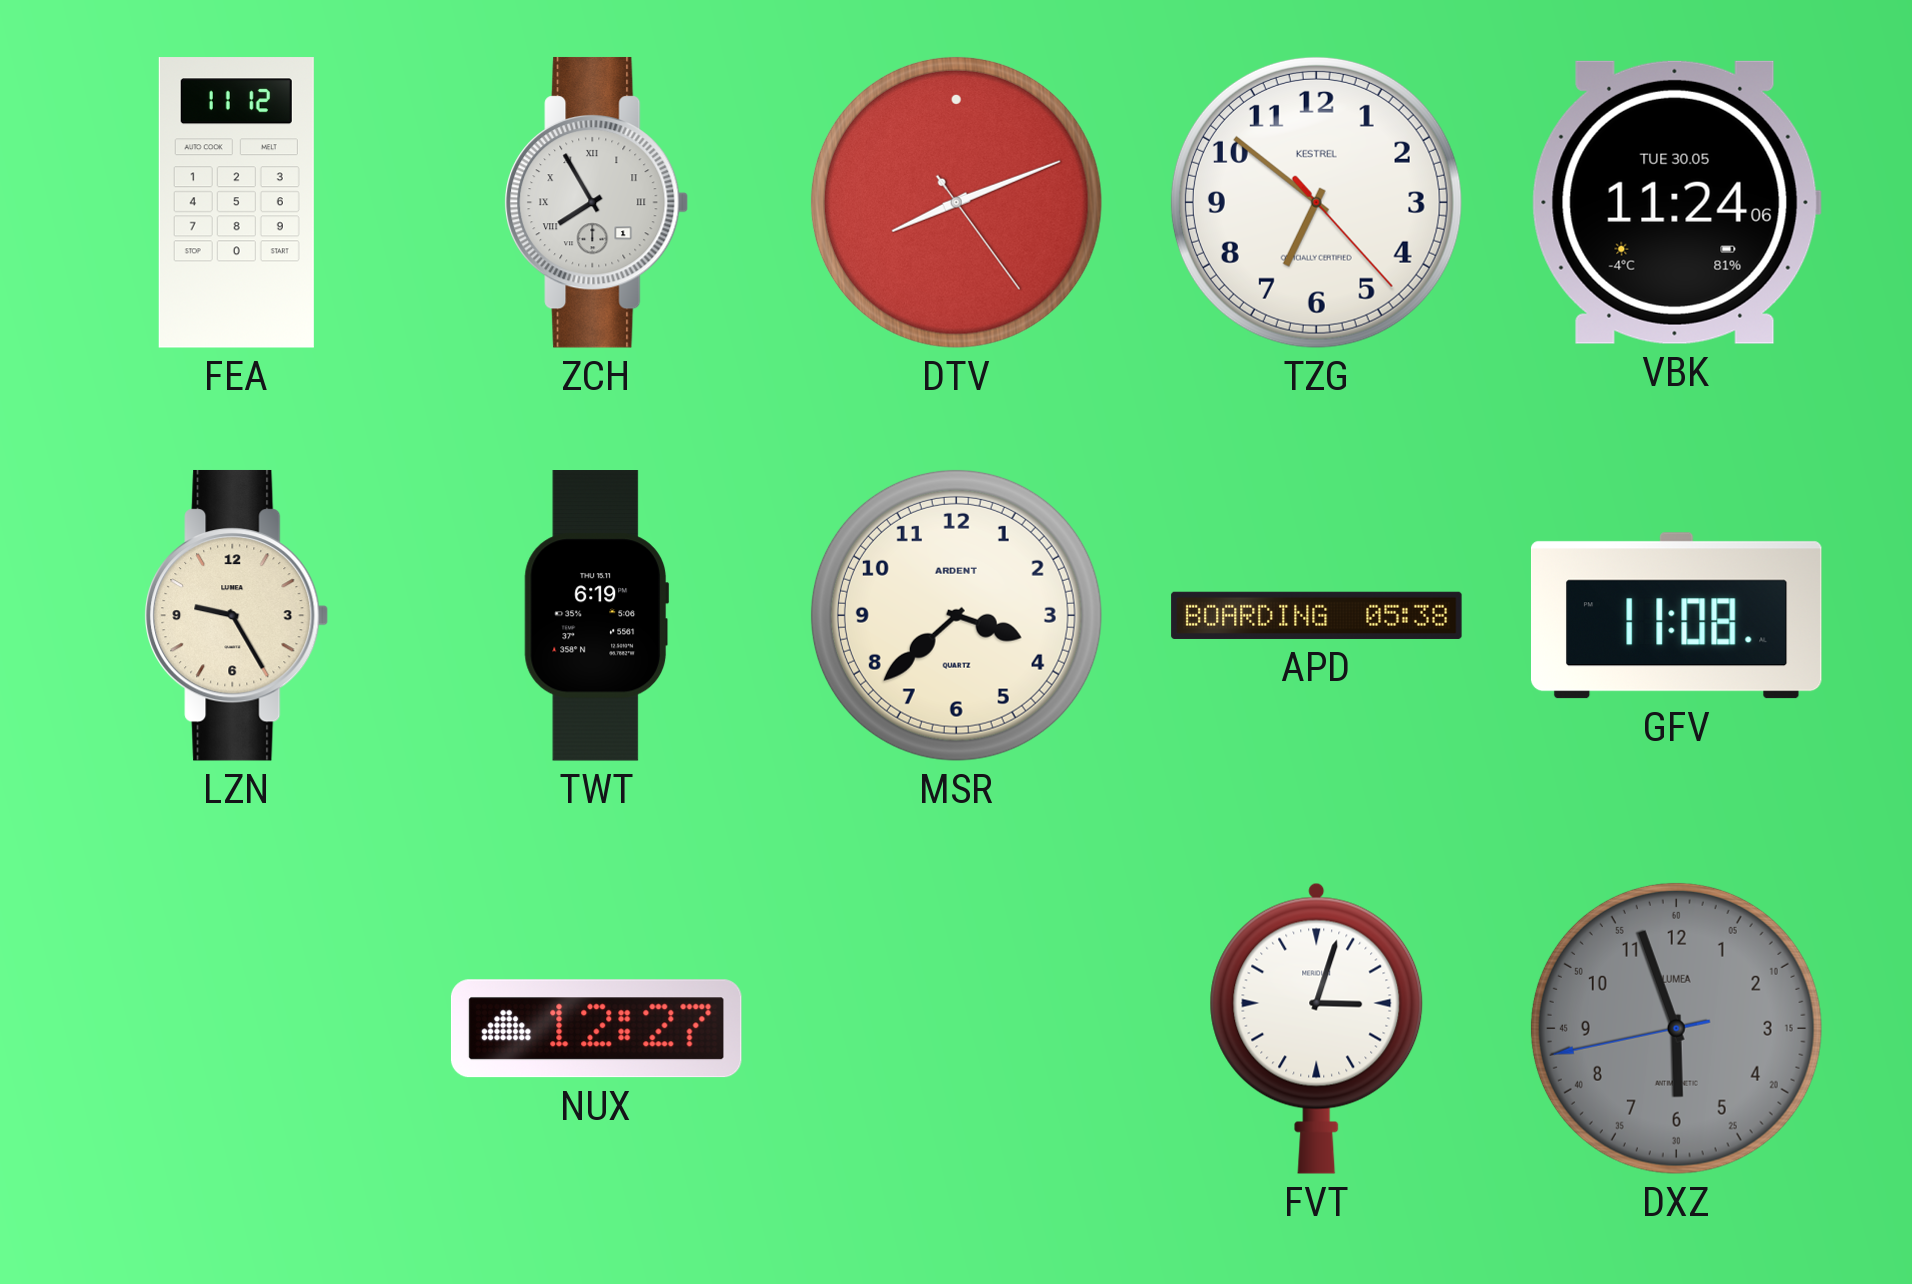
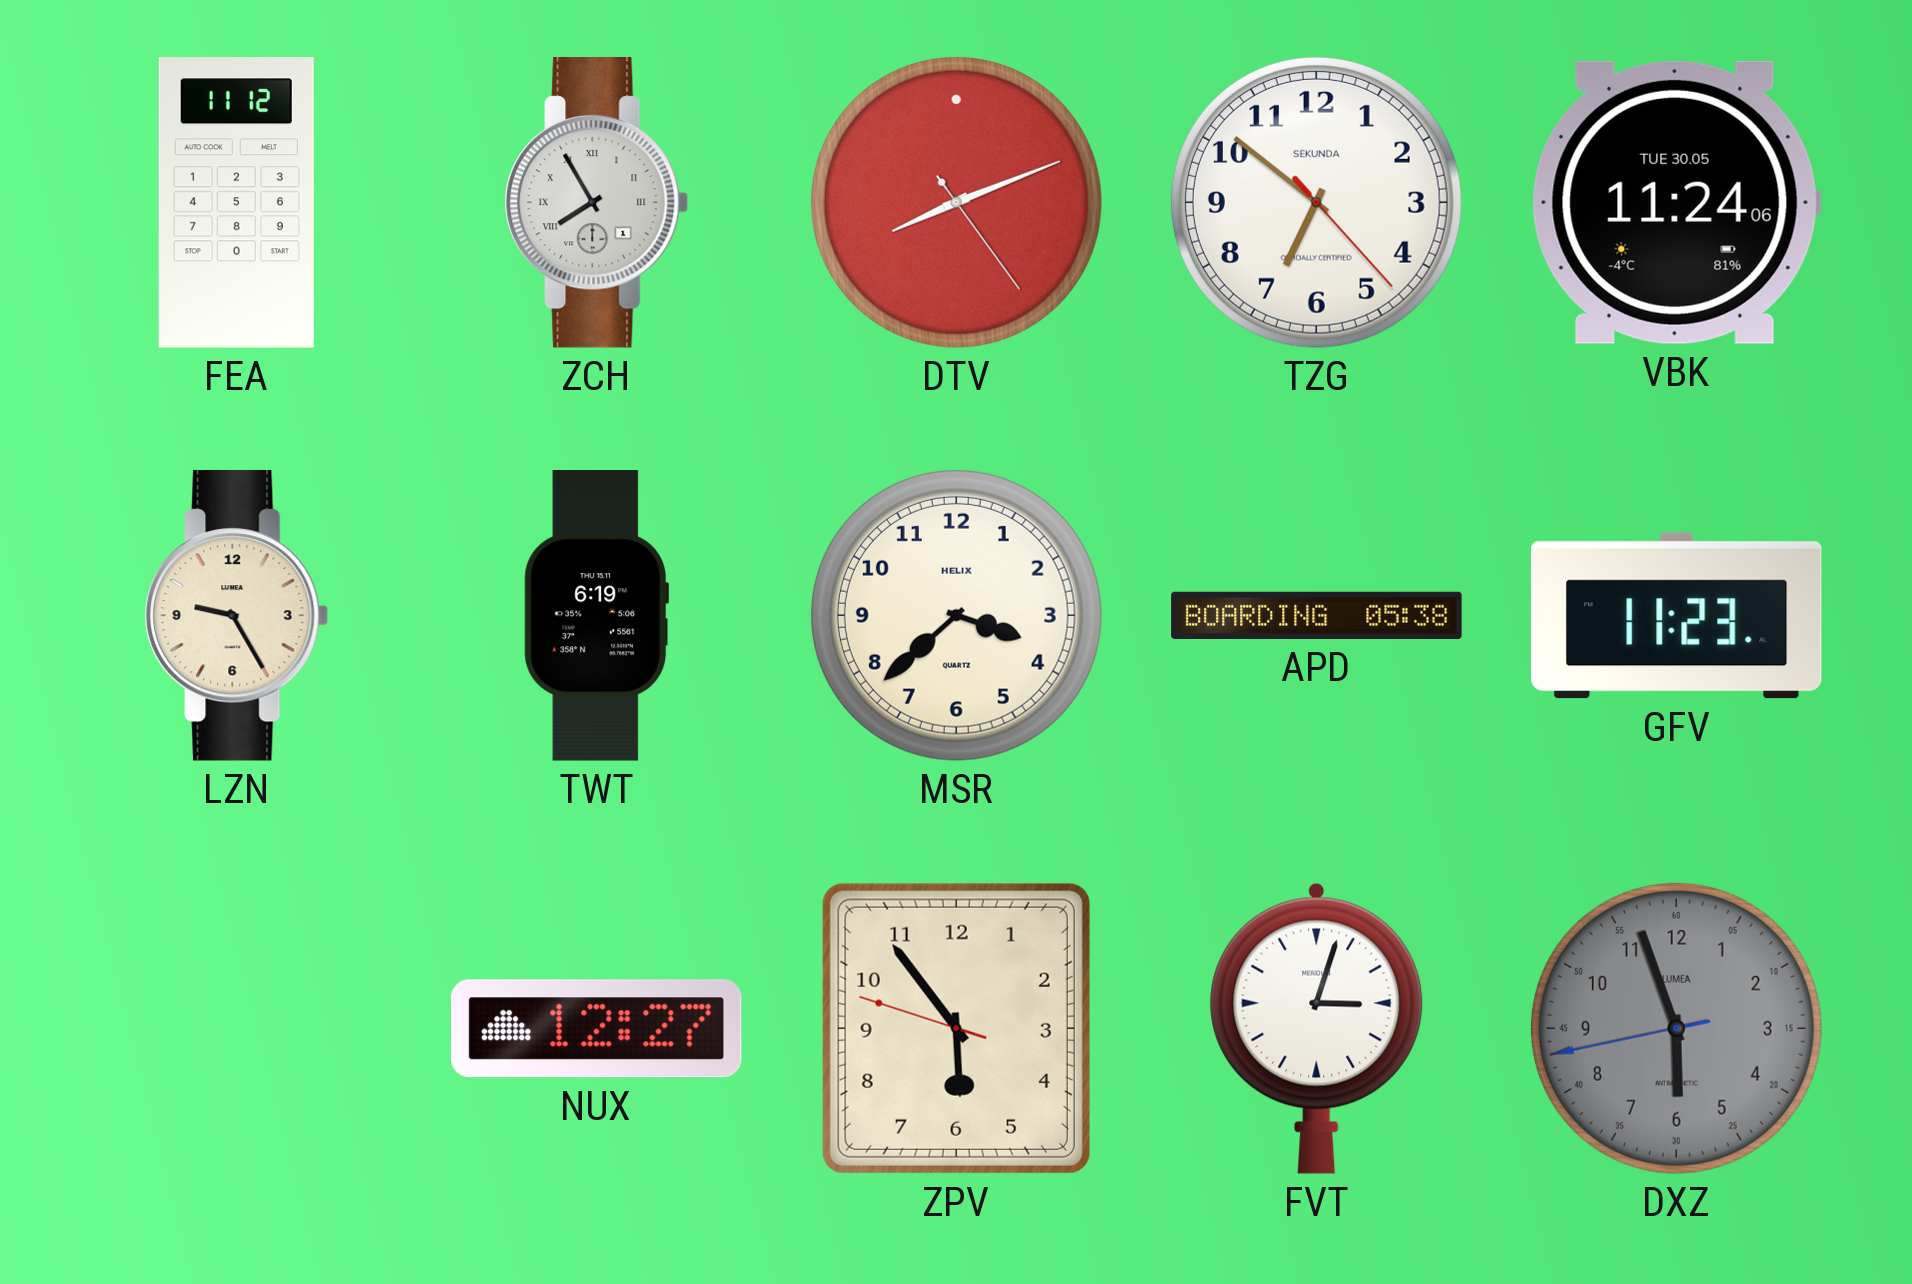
TZG brand: KESTREL -> SEKUNDA (1316, 202)
MSR brand: ARDENT -> HELIX (956, 615)
GFV: 11:08 -> 11:23 (1676, 616)
ZPV: none -> 5:53 (956, 1028)
